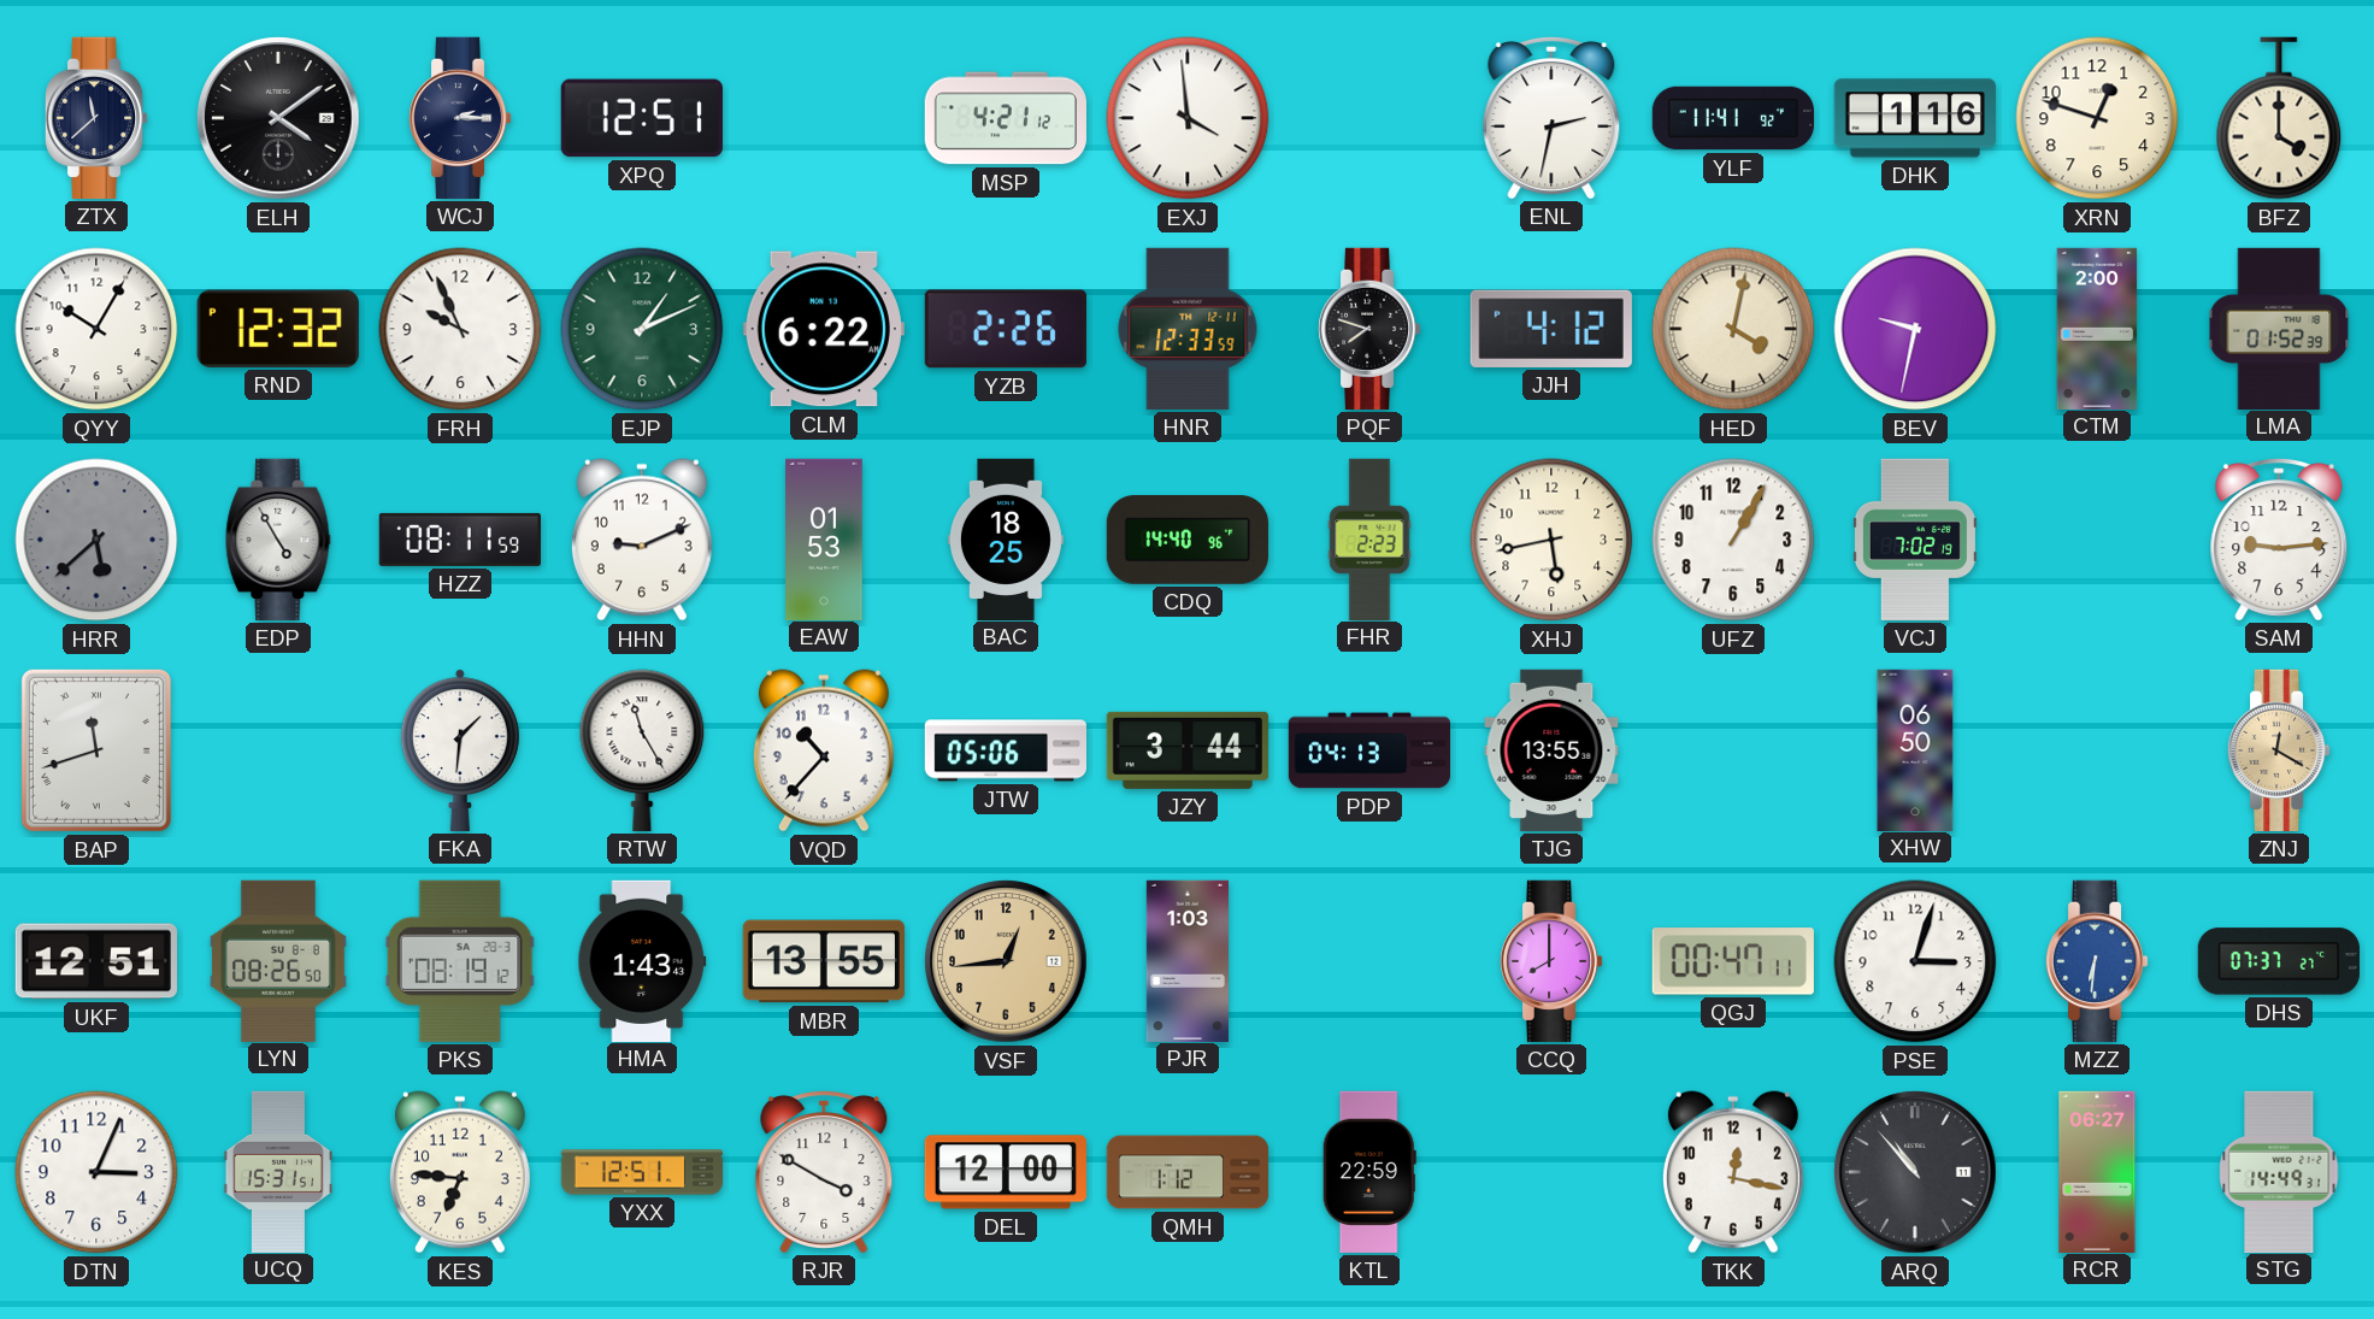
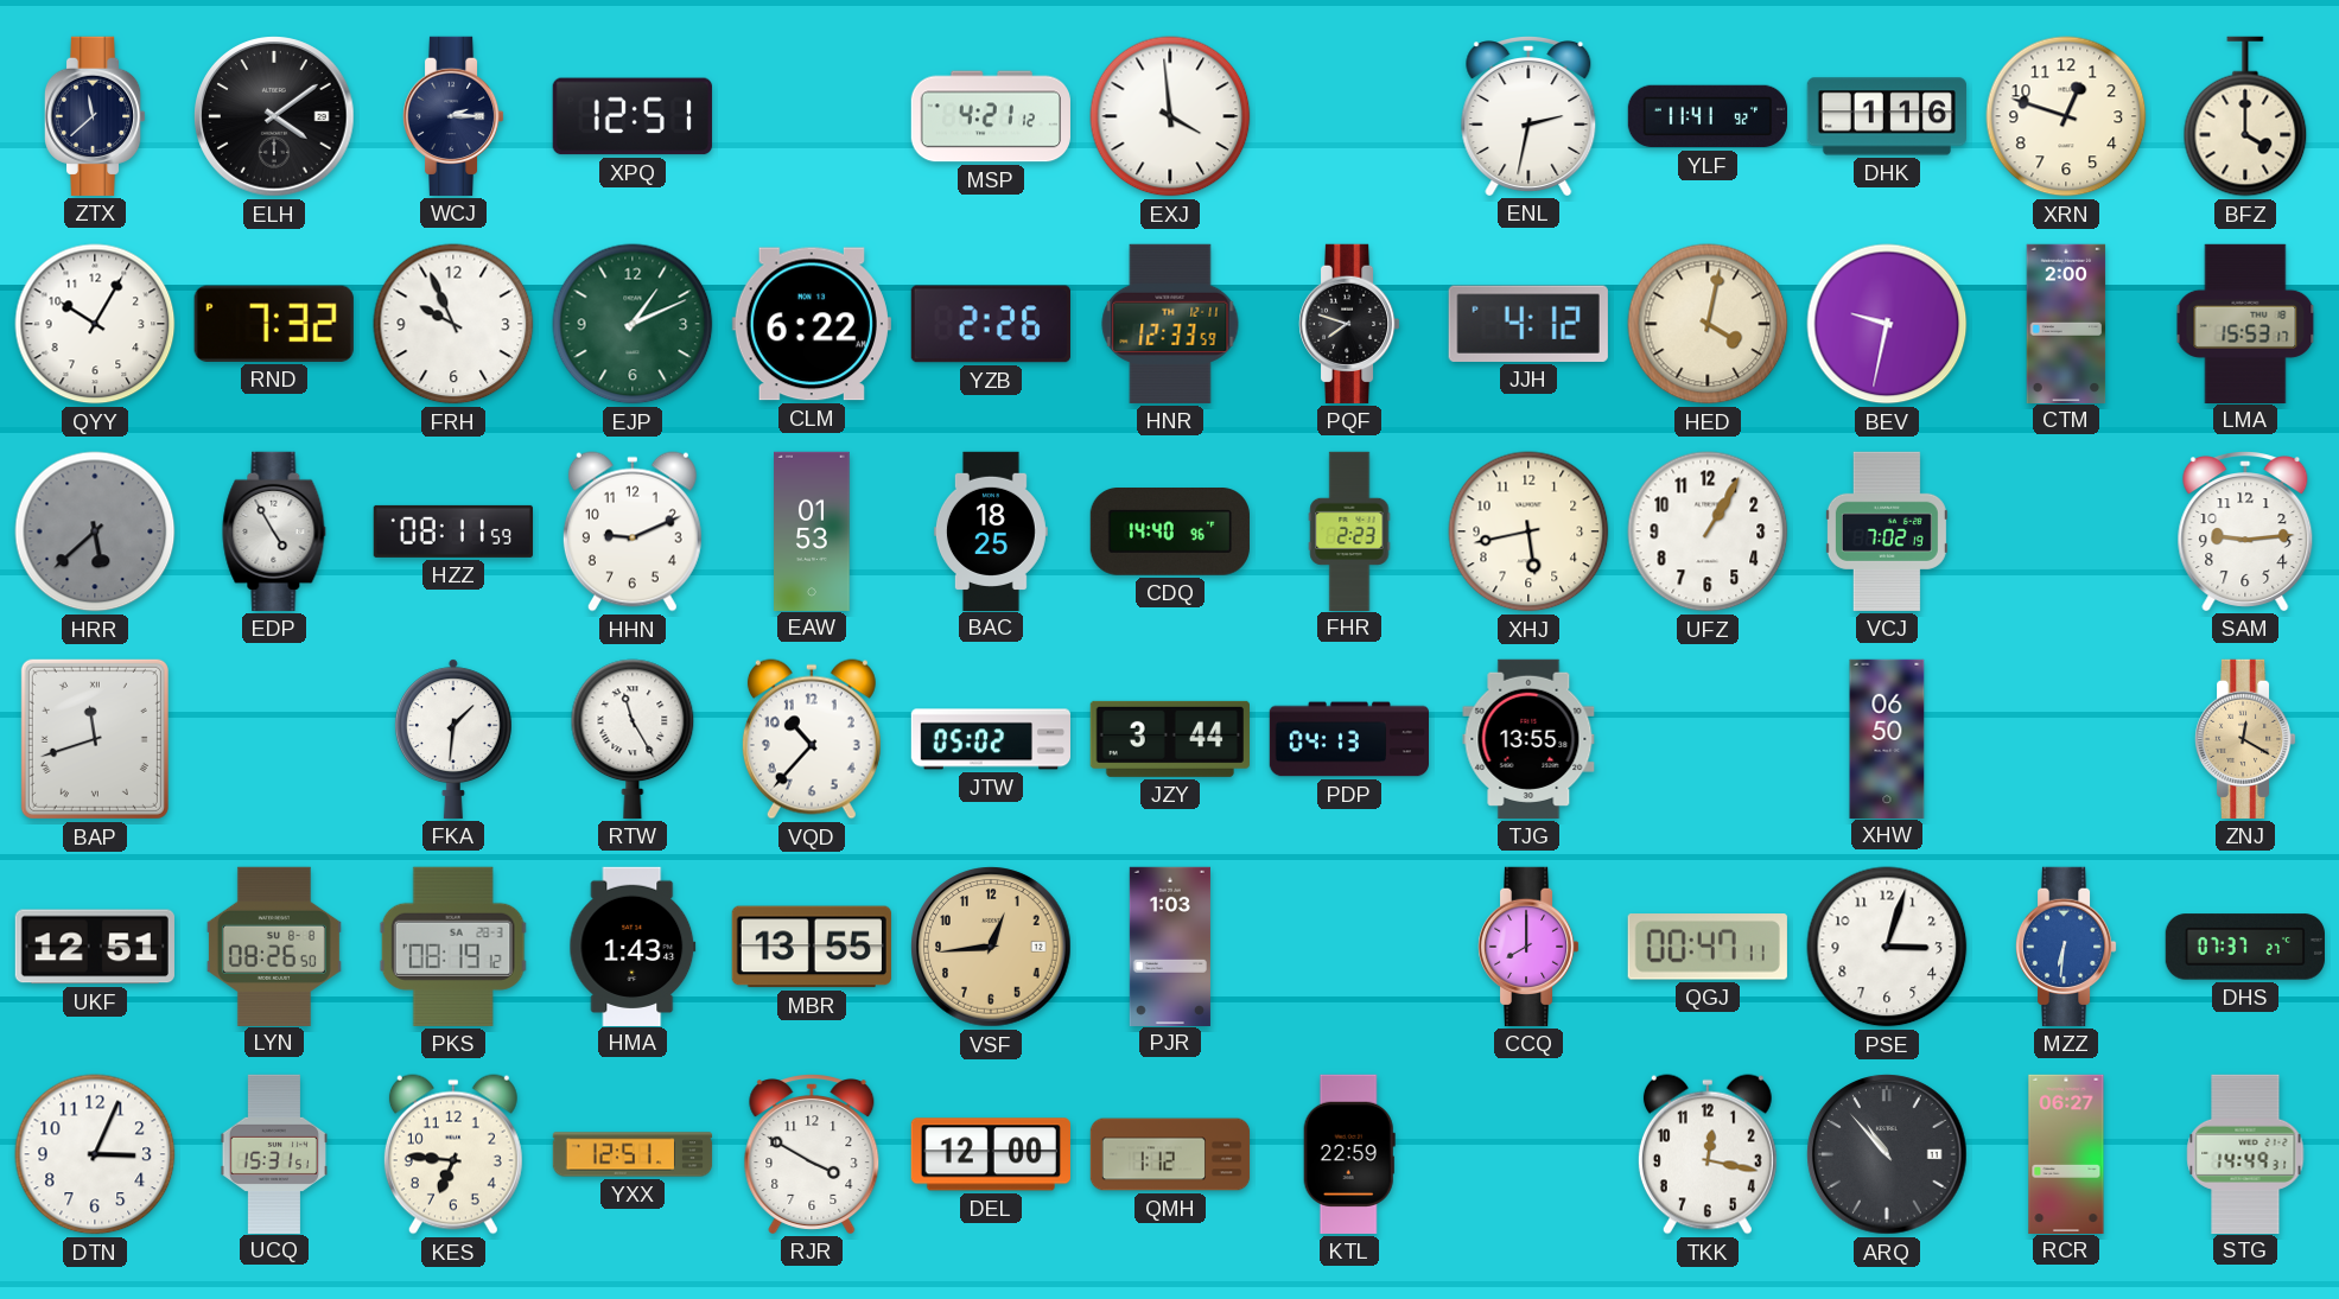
RND: 12:32 -> 7:32 (274, 324)
LMA: 01:52 -> 15:53 (2245, 323)
JTW: 05:06 -> 05:02 (990, 739)
